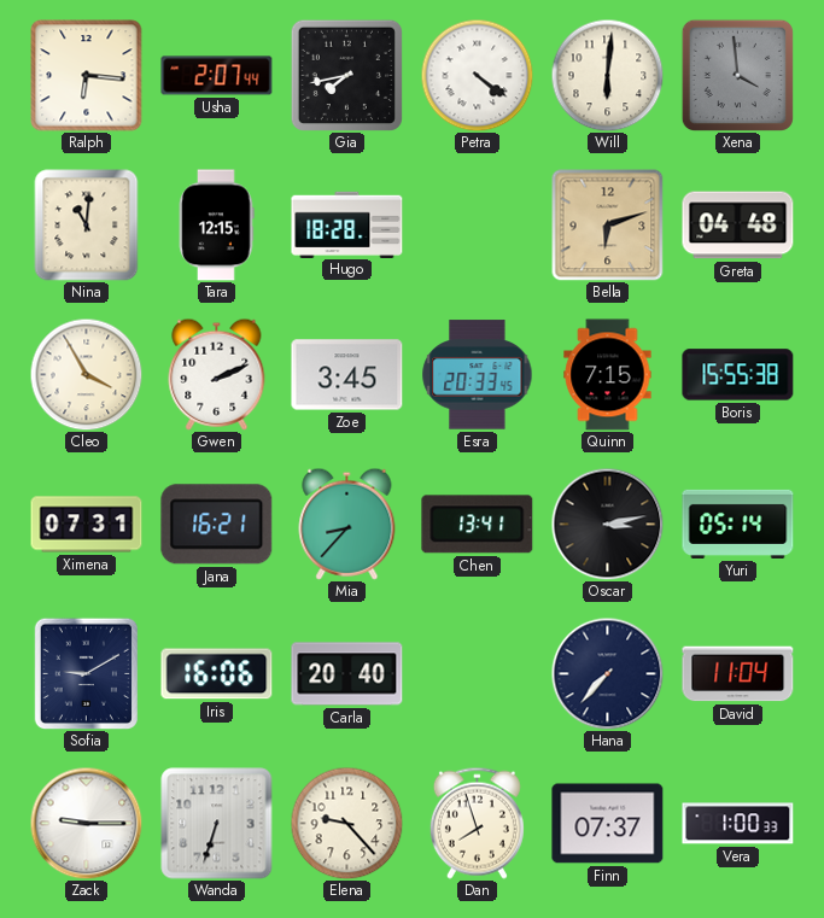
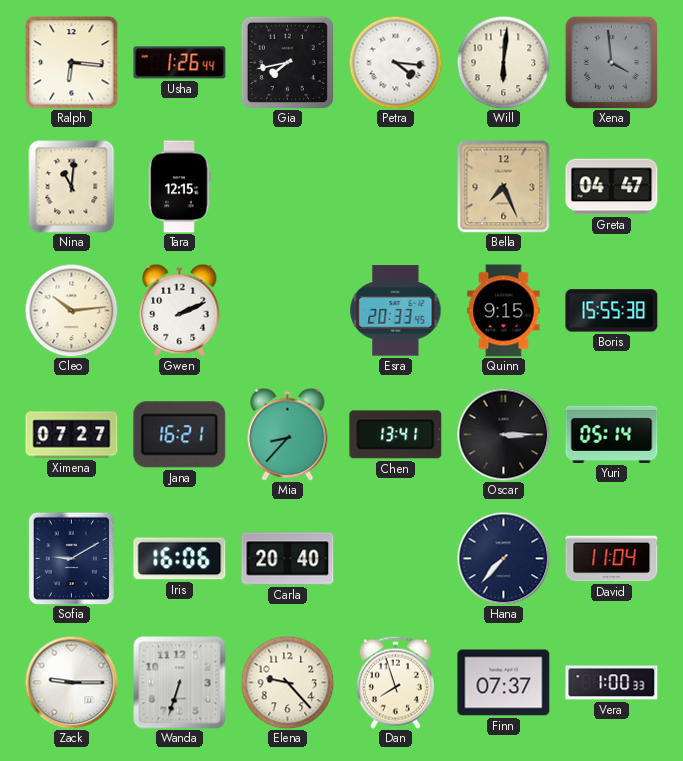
Usha: 2:07 -> 1:26 (180, 63)
Petra: 4:21 -> 4:16 (395, 62)
Hugo: 18:28 -> none (347, 224)
Bella: 6:12 -> 7:26 (503, 186)
Greta: 04:48 -> 04:47 (612, 187)
Cleo: 3:55 -> 10:14 (71, 310)
Zoe: 3:45 -> none (347, 375)
Quinn: 7:15 -> 9:15 (504, 311)
Ximena: 07:31 -> 07:27 (72, 435)
Oscar: 3:13 -> 3:15 (503, 434)
